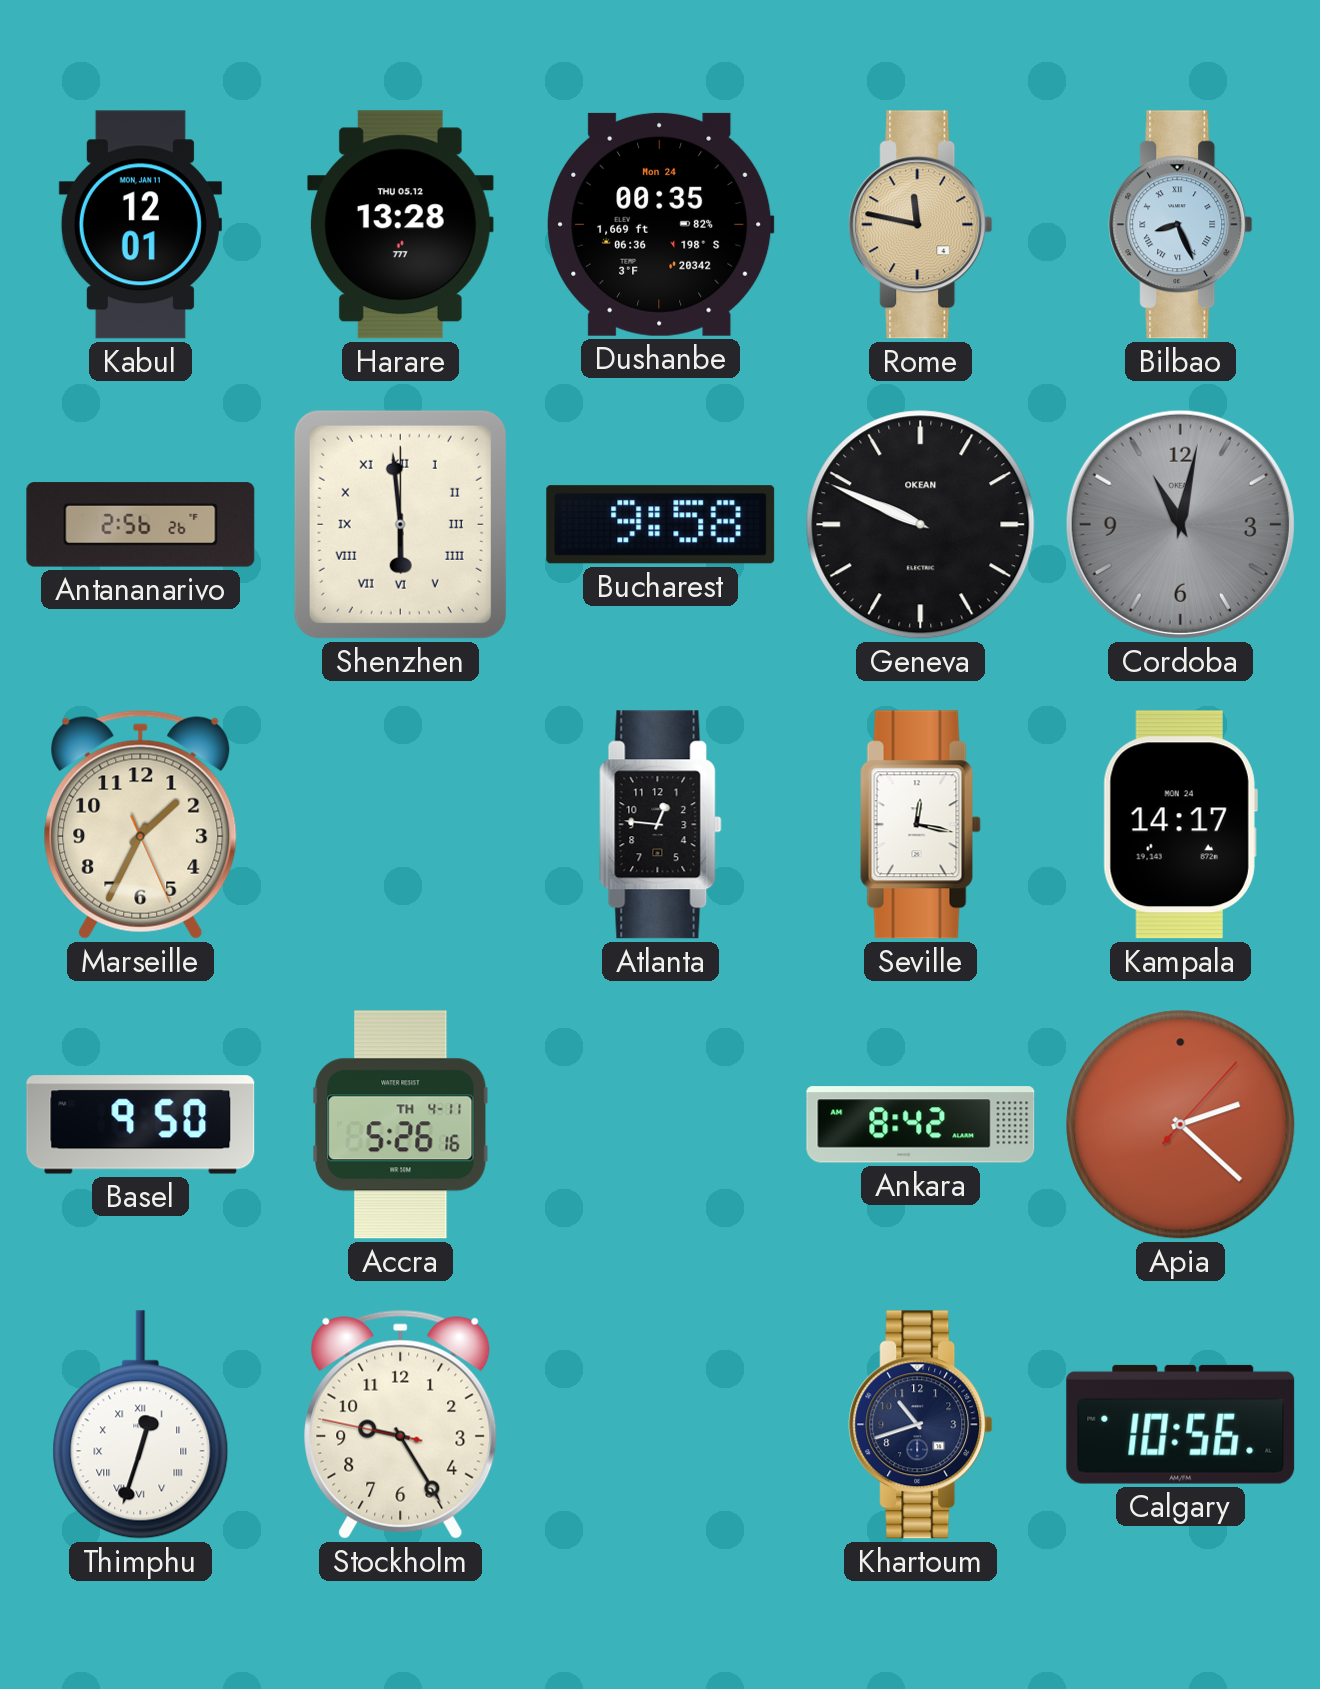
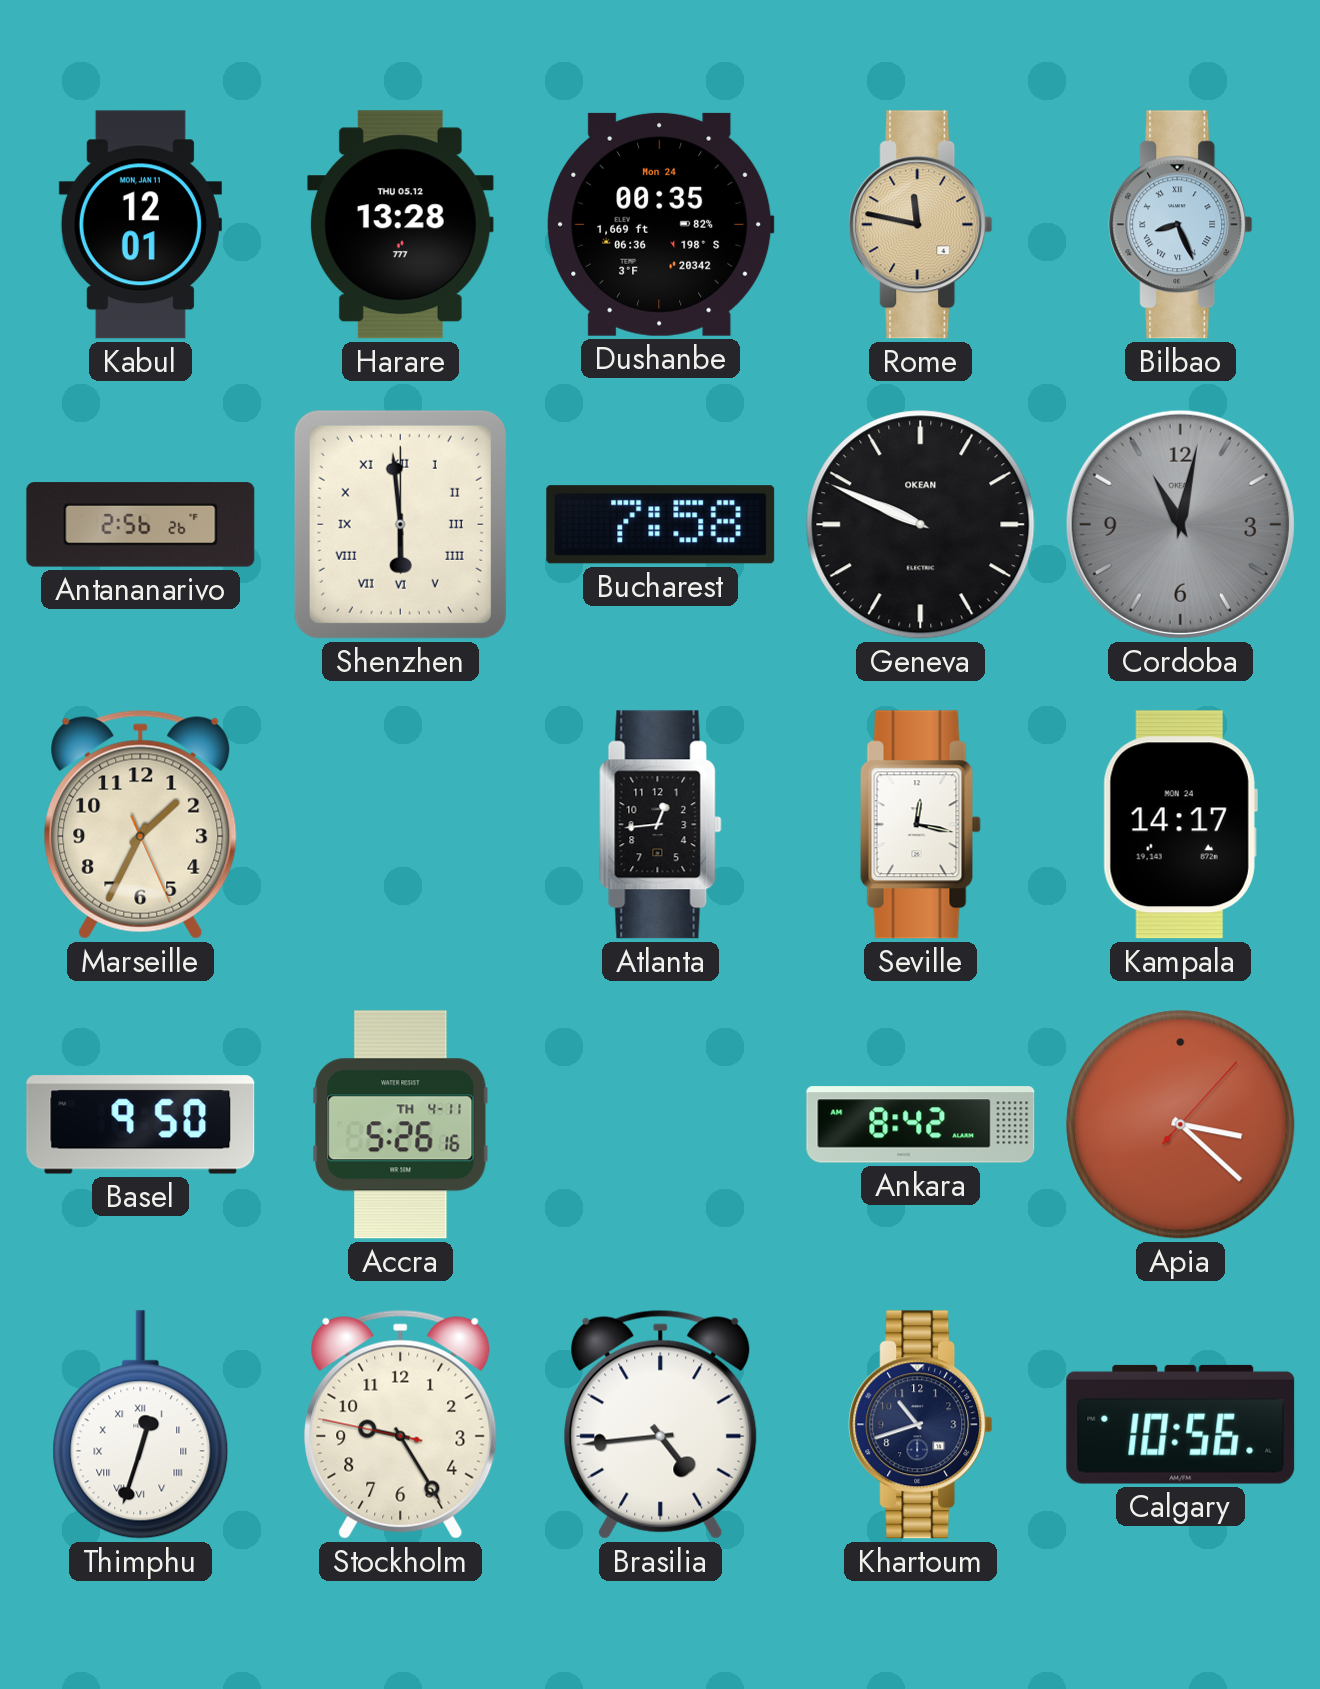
Bucharest: 9:58 -> 7:58 (661, 525)
Atlanta: 12:46 -> 12:44 (661, 825)
Apia: 2:22 -> 3:22 (1181, 1125)
Brasilia: none -> 4:44 (661, 1424)
